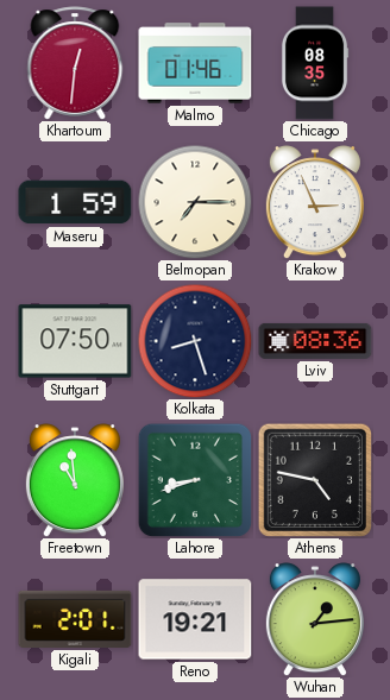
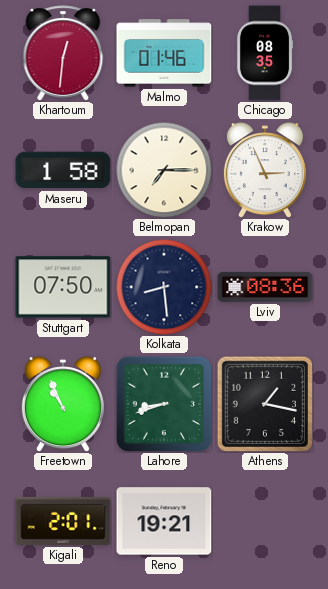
Maseru: 1:59 -> 1:58 (63, 170)
Kolkata: 8:27 -> 8:29 (164, 287)
Freetown: 10:59 -> 10:56 (63, 404)
Athens: 4:47 -> 1:17 (264, 403)
Wuhan: 1:14 -> none (315, 619)
